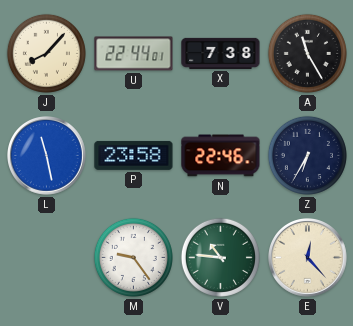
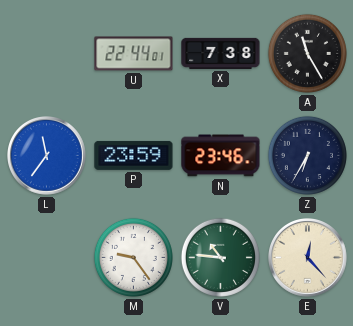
J: 8:07 -> none (46, 53)
L: 11:28 -> 11:36 (47, 156)
P: 23:58 -> 23:59 (134, 155)
N: 22:46 -> 23:46 (221, 156)
